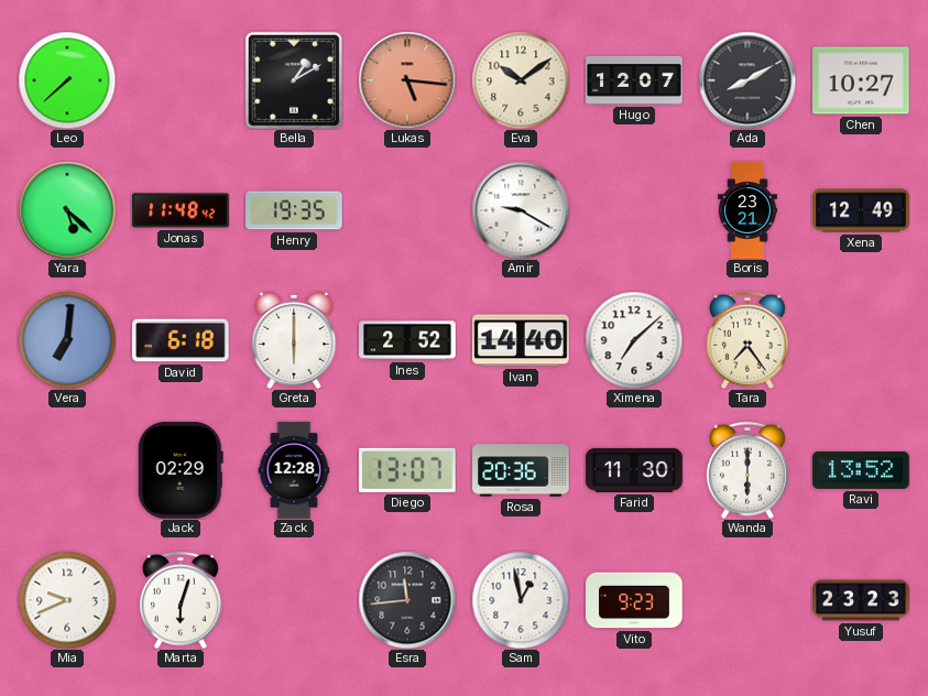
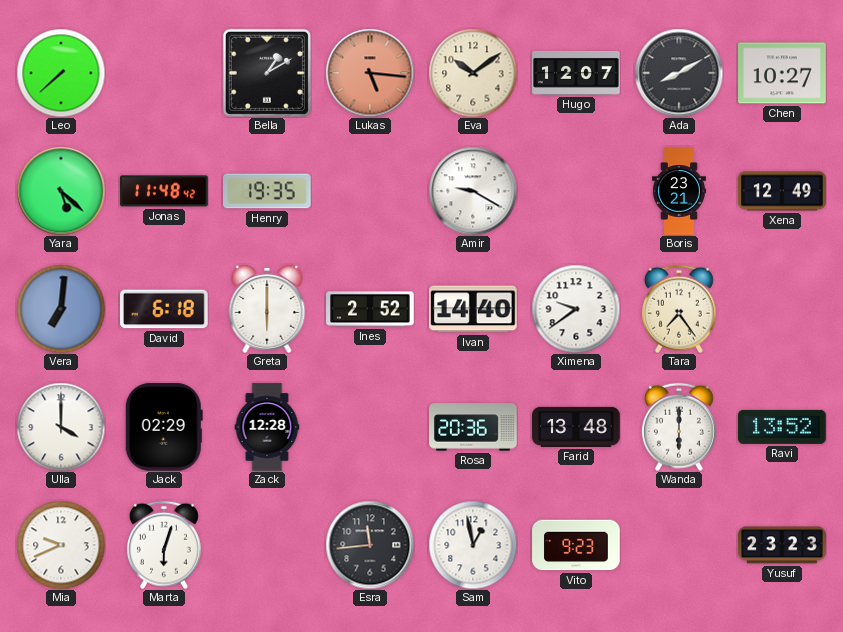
Ximena: 7:08 -> 9:39 (576, 309)
Ulla: none -> 4:00 (61, 427)
Diego: 13:07 -> none (407, 470)
Farid: 11:30 -> 13:48 (576, 427)
